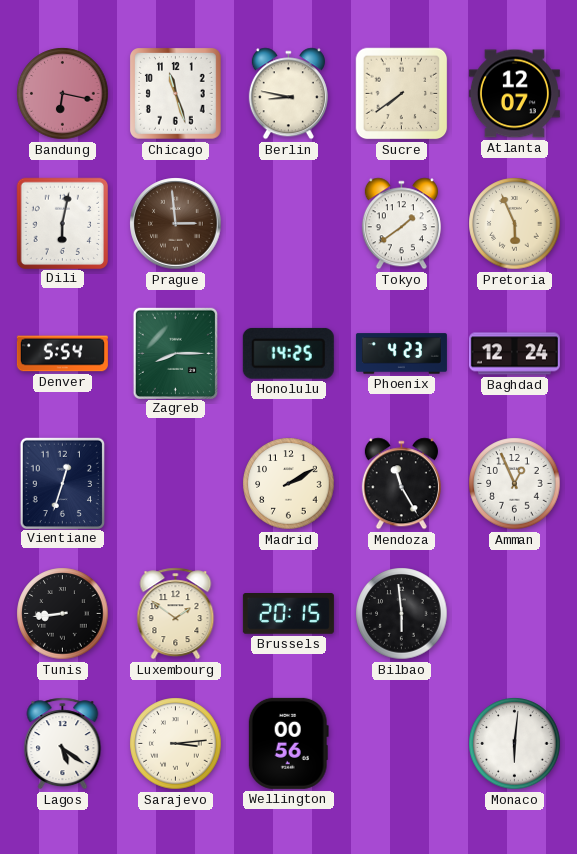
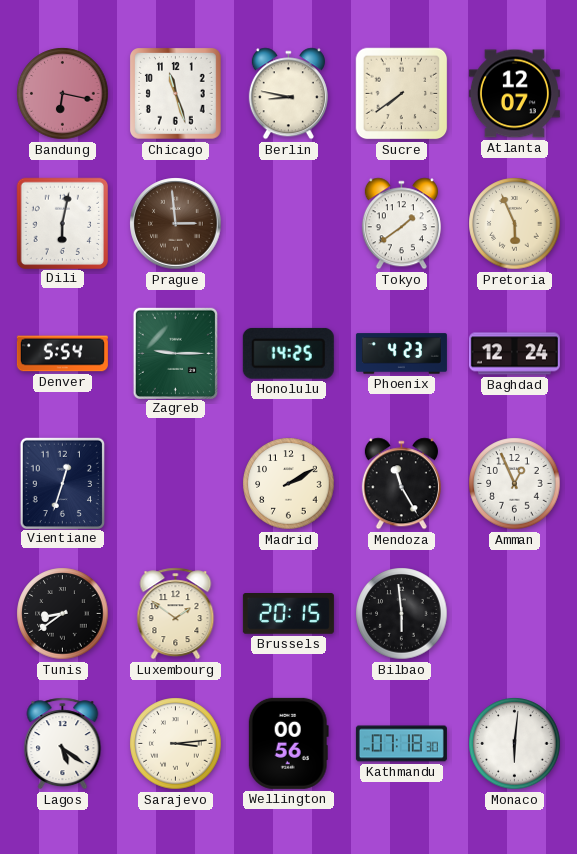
Zagreb: 8:15 -> 9:15 (175, 353)
Tunis: 8:44 -> 8:39 (63, 614)
Kathmandu: none -> 07:18 (401, 744)
